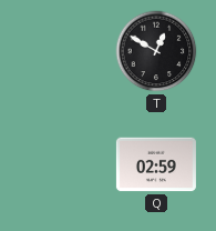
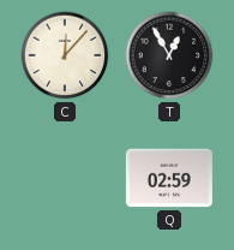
C: none -> 12:07 (65, 55)
T: 12:50 -> 12:55 (169, 55)
